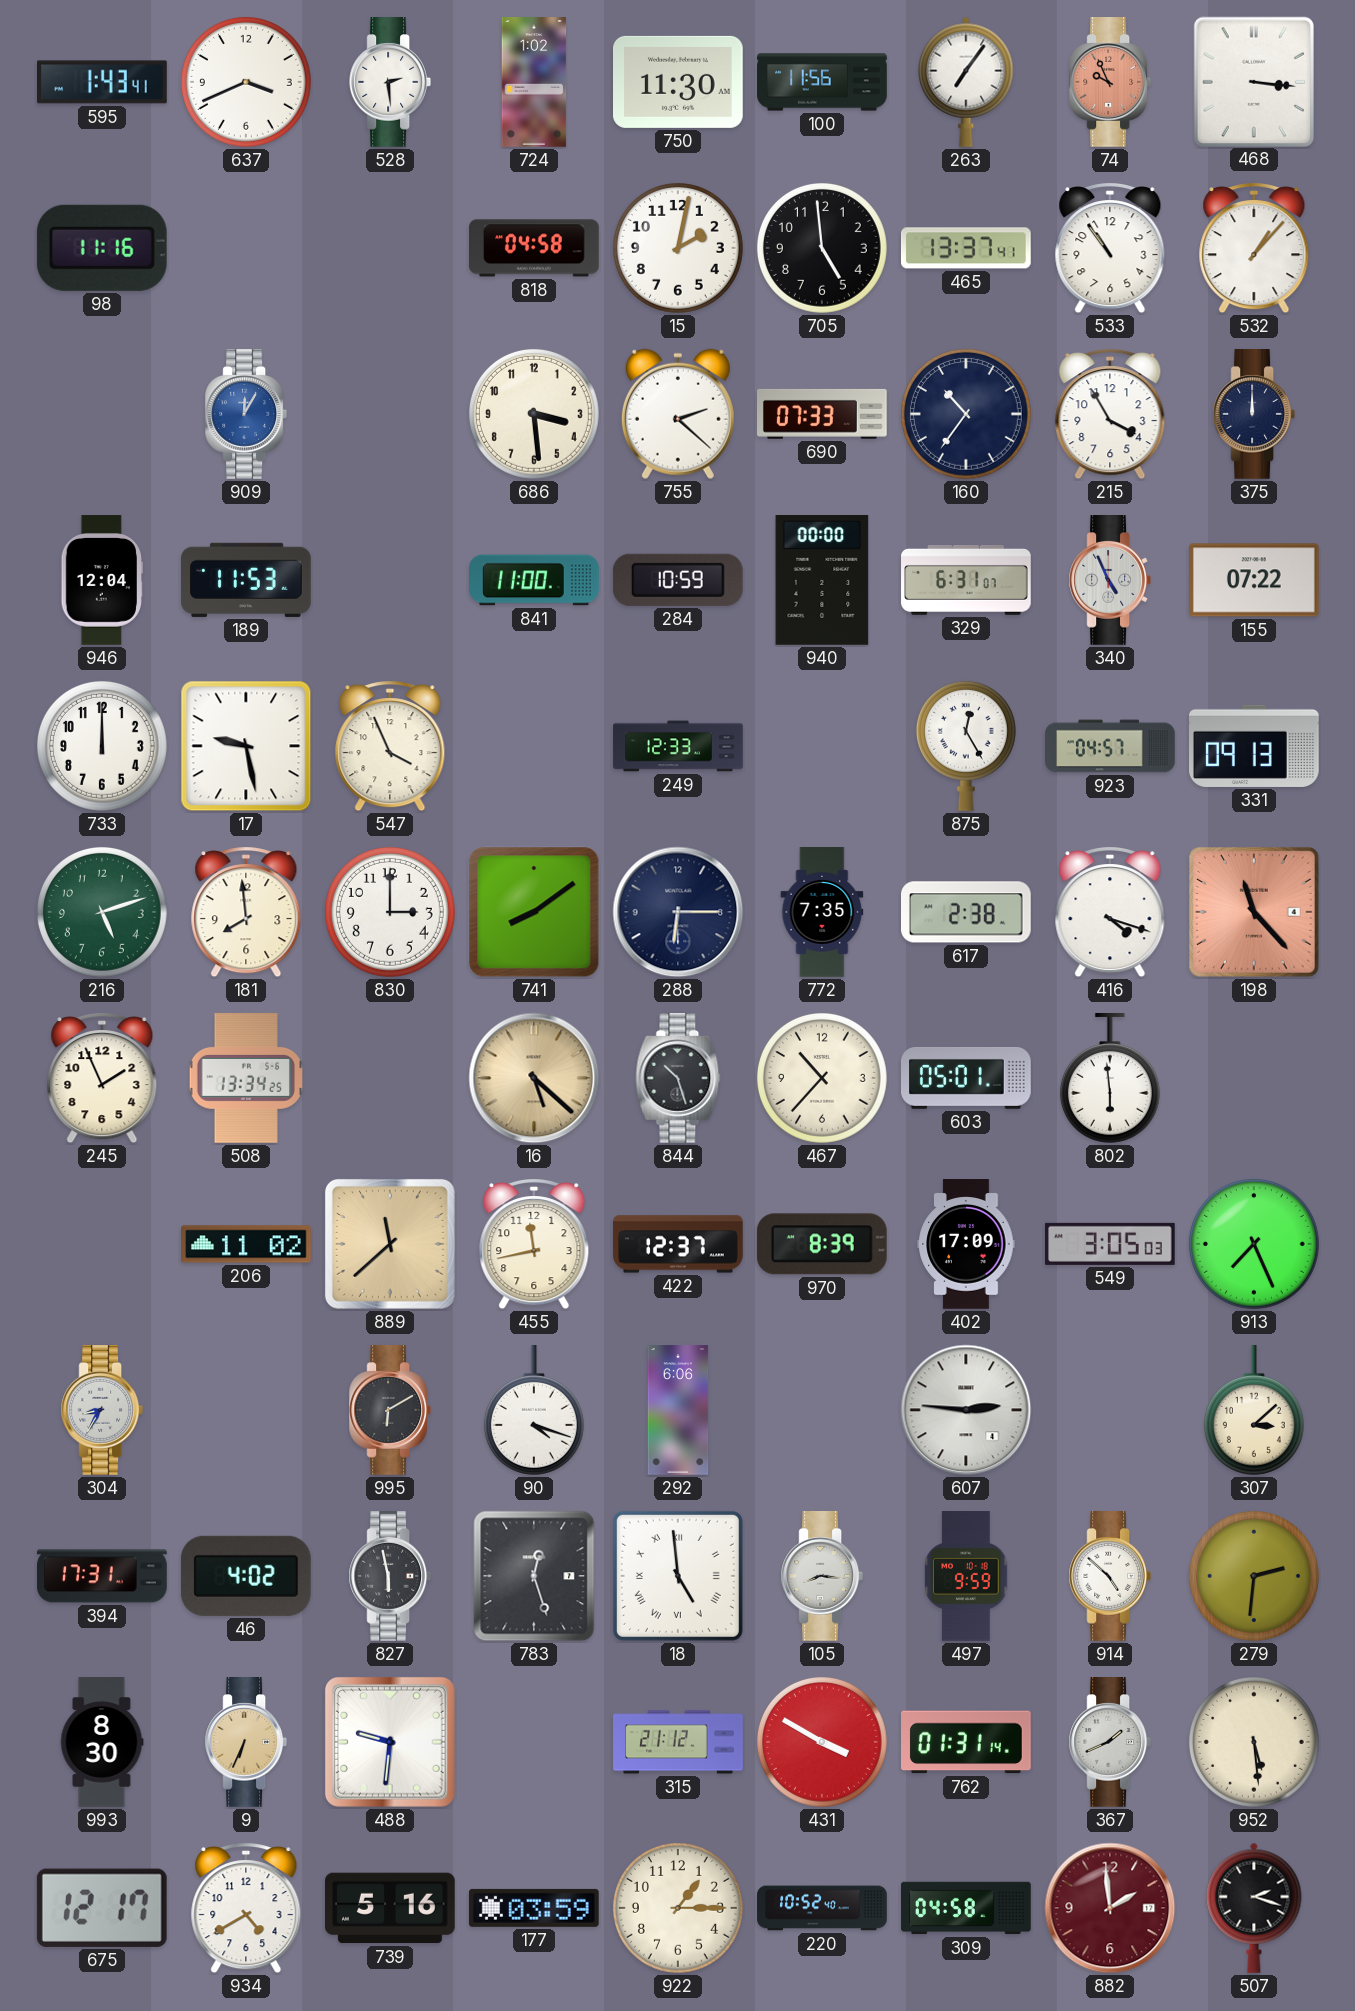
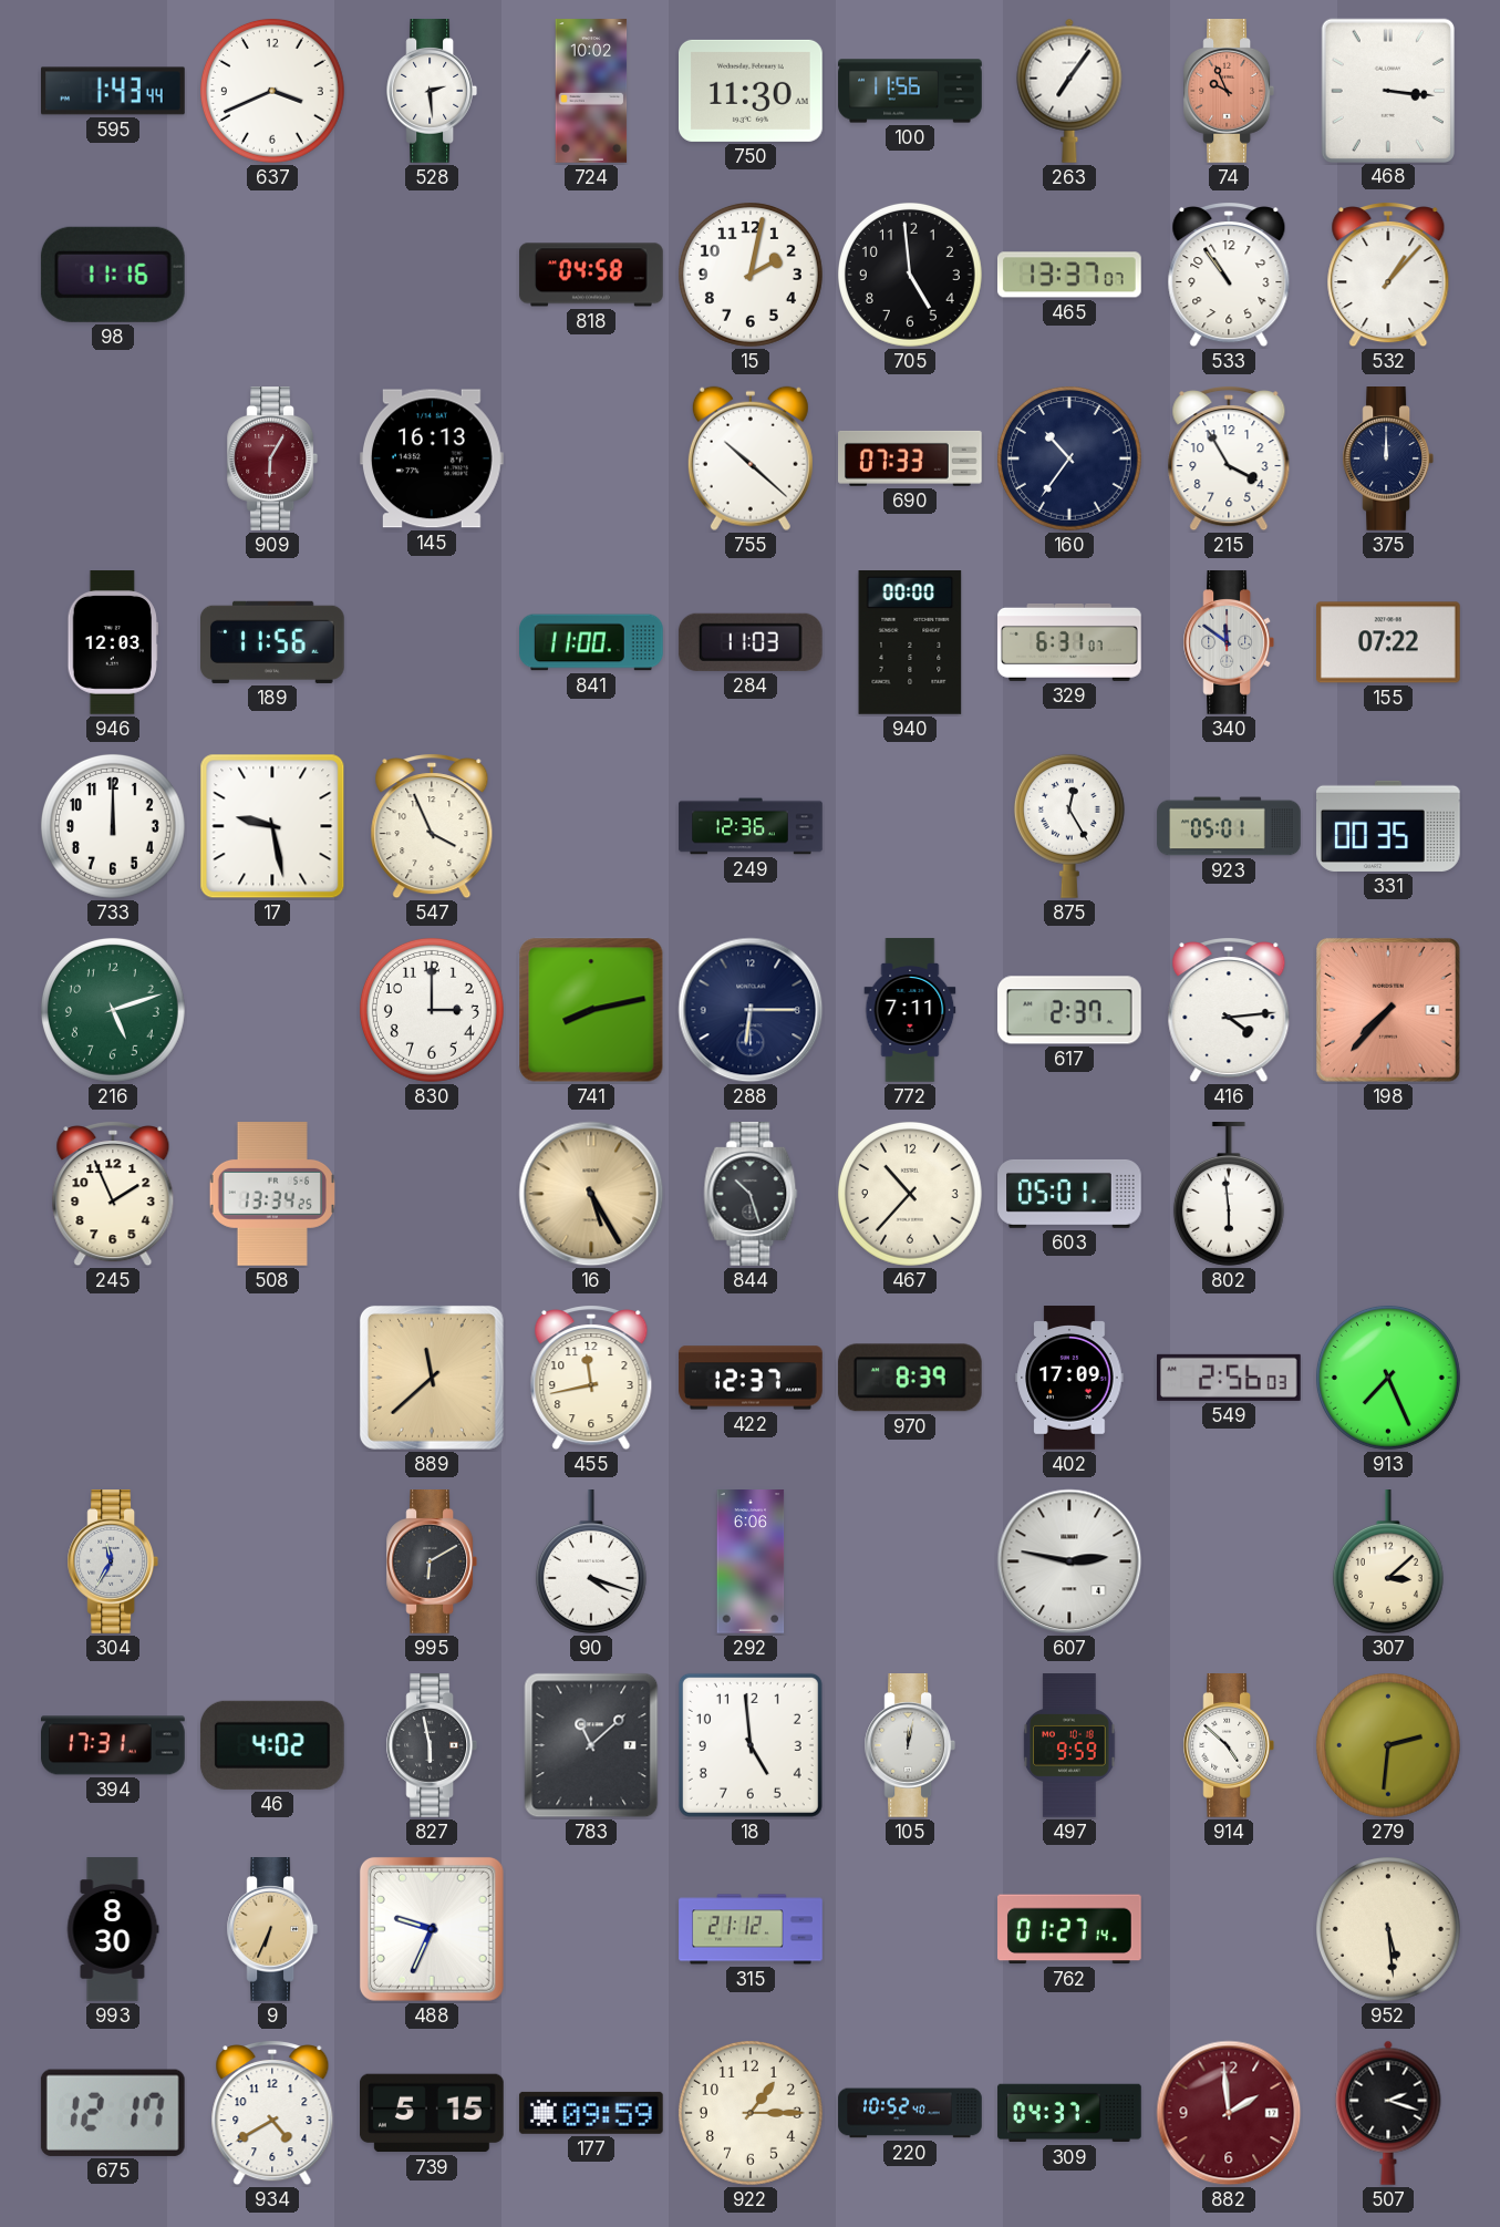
595: 1:43:41 -> 1:43:44 (114, 91)
724: 1:02 -> 10:02 (591, 91)
465: 13:37:41 -> 13:37:07 (1070, 275)
909: 12:05 -> 6:05 (271, 460)
909 dial: blue -> burgundy (271, 460)
145: none -> 16:13 (432, 458)
686: 3:29 -> none (534, 414)
755: 2:22 -> 10:22 (751, 458)
946: 12:04 -> 12:03 (112, 642)
189: 11:53 -> 11:56 (273, 642)
284: 10:59 -> 11:03 (751, 642)
340: 4:56 -> 11:51 (1228, 643)
249: 12:33 -> 12:36 (751, 826)
923: 04:57 -> 05:01 (1229, 826)
331: 09:13 -> 00:35 (1389, 826)
181: 7:59 -> none (246, 912)
741: 8:09 -> 8:13 (591, 1010)
772: 7:35 -> 7:11 (910, 1010)
617: 2:38 -> 2:37 (1070, 1010)
416: 4:18 -> 4:14 (1229, 1010)
198: 11:23 -> 7:37 (1388, 1010)
16: 5:22 -> 5:25 (591, 1194)
206: 11:02 -> none (247, 1244)
549: 3:05 -> 2:56 (1230, 1378)
304: 8:35 -> 11:35 (112, 1563)
607: 2:46 -> 2:47 (1069, 1561)
783: 12:27 -> 11:08 (591, 1745)
18 numerals: Roman -> Arabic (751, 1745)
105: 8:16 -> 12:02 (909, 1746)
488: 9:31 -> 9:34 (432, 1929)
431: 3:50 -> none (822, 1742)
762: 01:31 -> 01:27 (1070, 1929)
367: 1:41 -> none (1109, 1743)
739: 5:16 -> 5:15 (433, 2113)
177: 03:59 -> 09:59 (591, 2113)
309: 04:58 -> 04:37 (1069, 2113)
